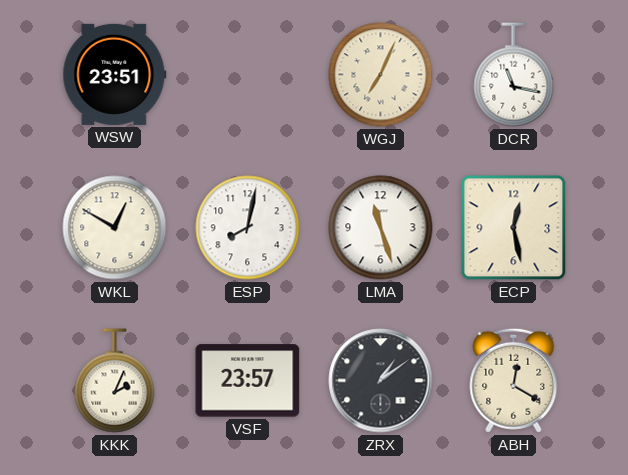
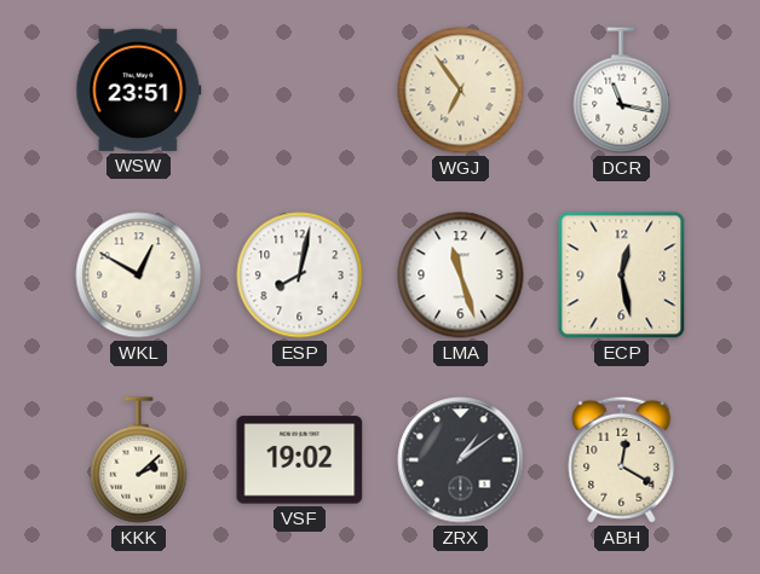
WGJ: 7:04 -> 6:54 (461, 91)
KKK: 2:04 -> 2:08 (139, 460)
VSF: 23:57 -> 19:02 (300, 460)
